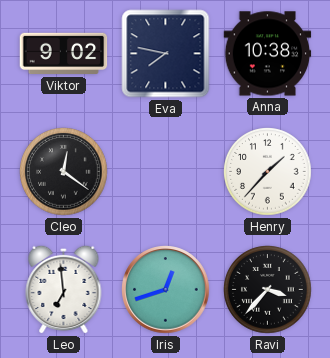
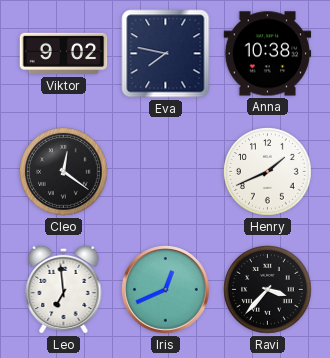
Henry: 1:37 -> 1:41 (268, 172)
Iris: 12:42 -> 12:41 (166, 290)
